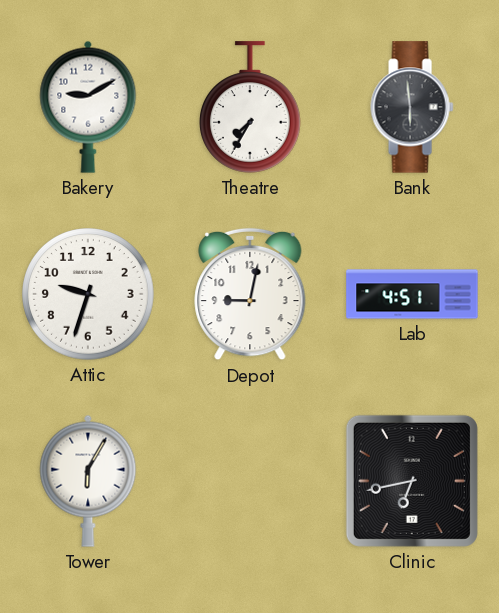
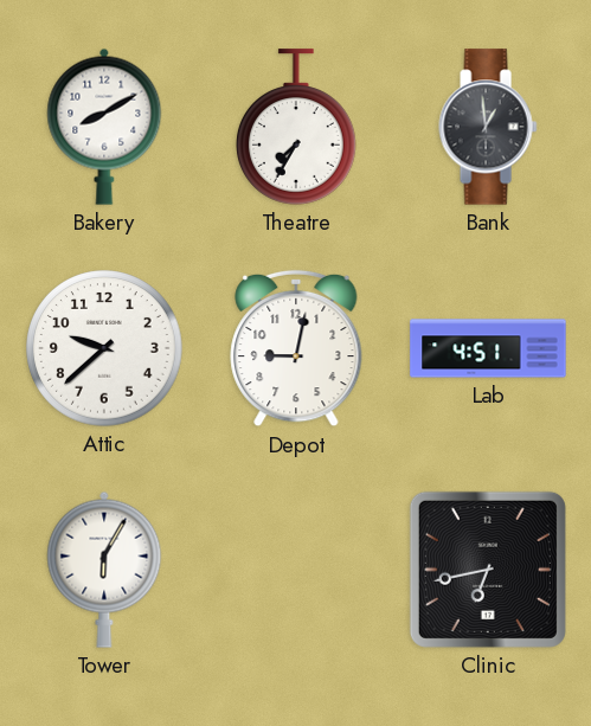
Bakery: 9:10 -> 8:10 (104, 127)
Bank: 5:59 -> 12:59 (488, 127)
Attic: 9:33 -> 9:38 (104, 348)
